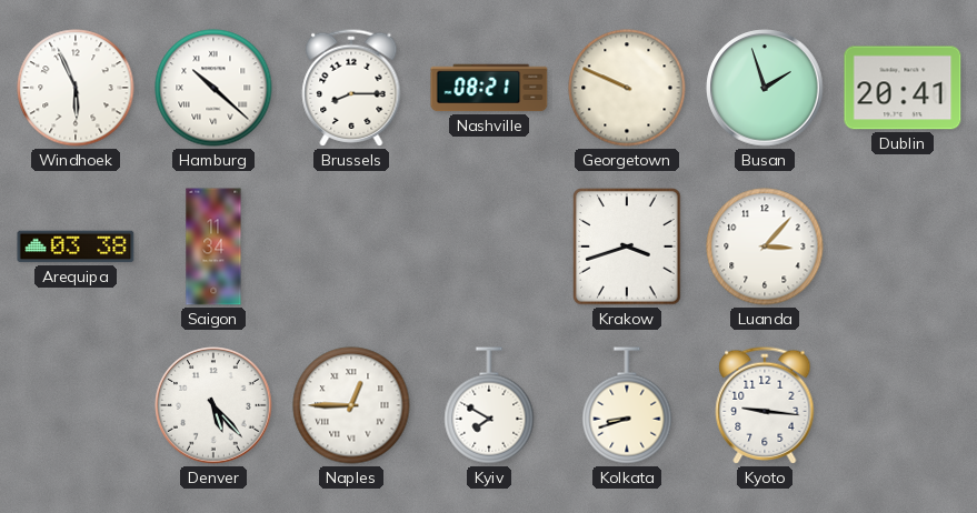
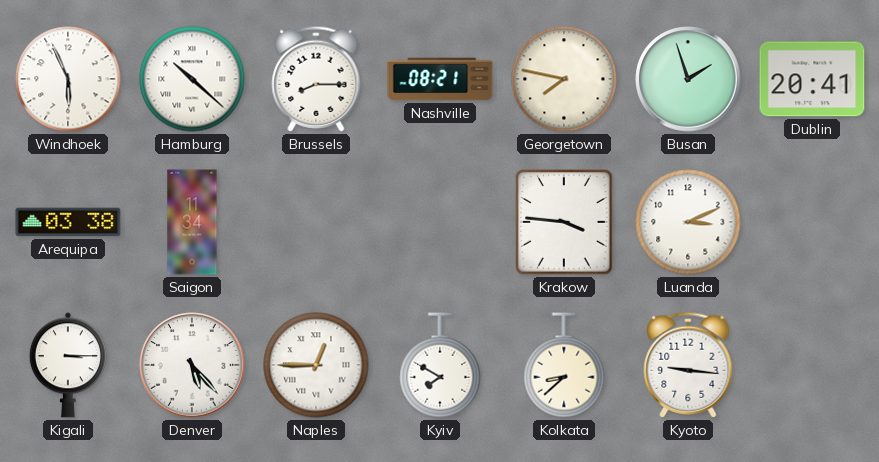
Georgetown: 9:49 -> 7:47 (564, 79)
Krakow: 3:42 -> 3:46 (564, 222)
Luanda: 3:07 -> 3:11 (688, 222)
Kigali: none -> 3:15 (68, 365)
Kolkata: 8:42 -> 8:38 (564, 365)
